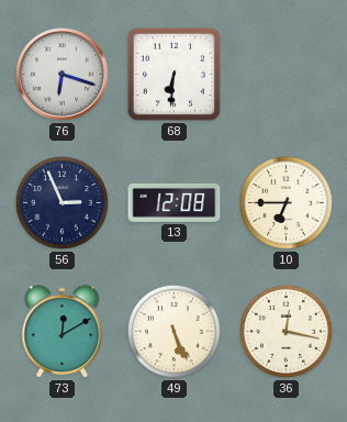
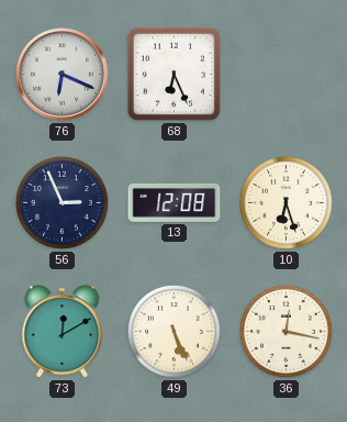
76: 6:18 -> 6:19 (63, 75)
68: 6:31 -> 6:26 (173, 74)
10: 6:45 -> 6:27 (286, 202)
